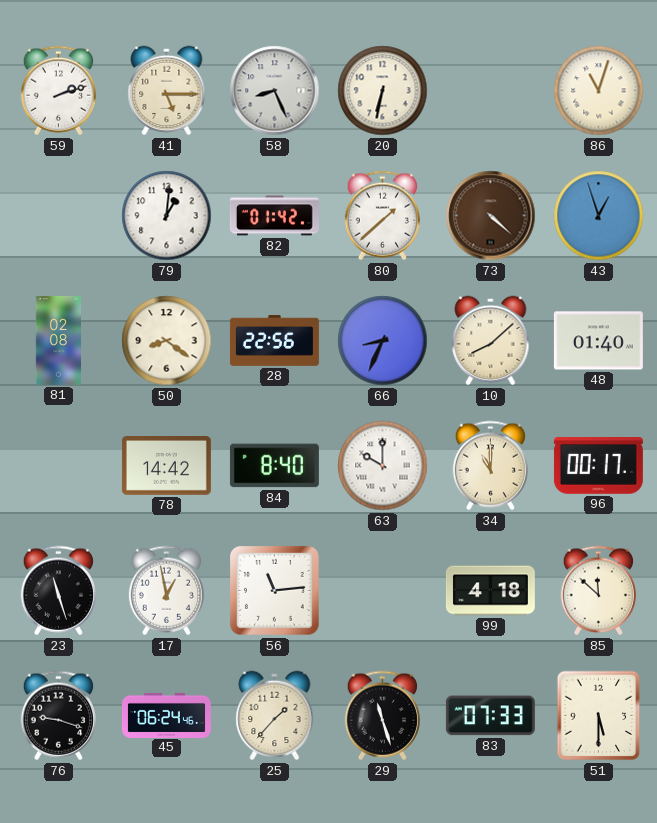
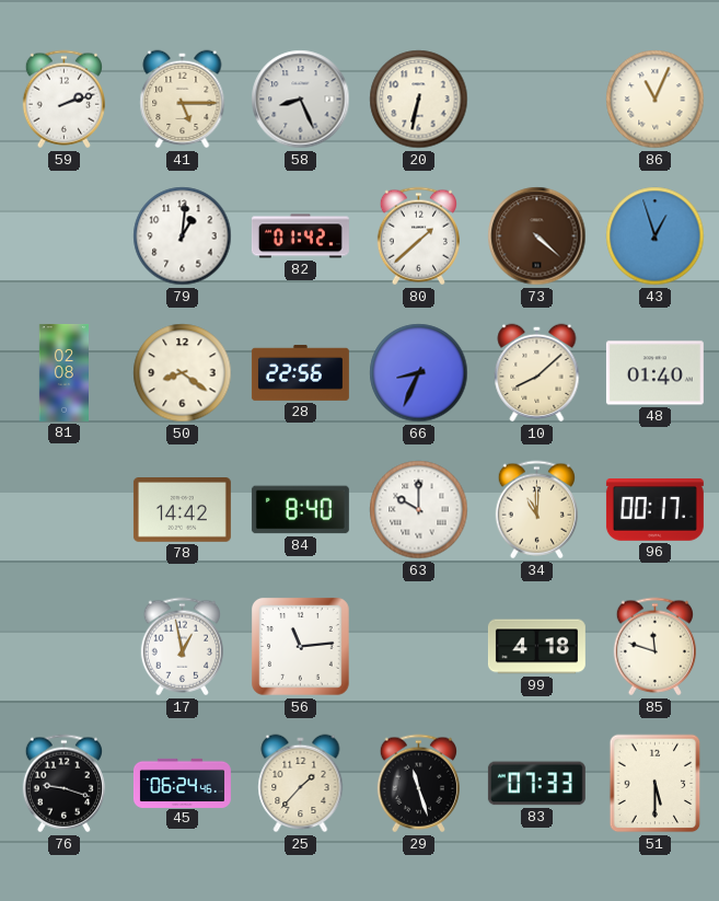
86: 11:03 -> 11:04 (656, 100)
23: 11:27 -> none (58, 591)
85: 11:52 -> 11:48 (654, 647)
